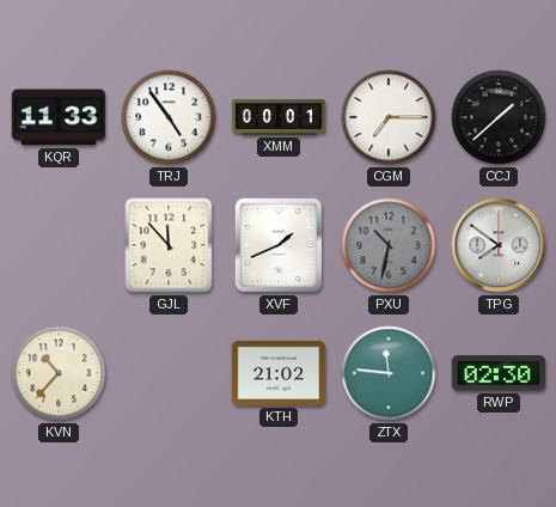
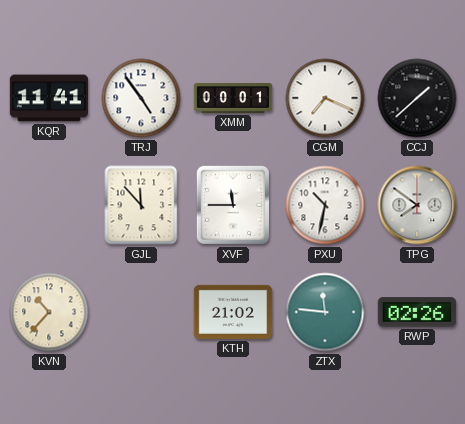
KQR: 11:33 -> 11:41 (49, 98)
CGM: 7:15 -> 7:19 (325, 98)
XVF: 1:41 -> 11:45 (233, 205)
PXU dial: grey -> white (325, 205)
RWP: 02:30 -> 02:26 (417, 312)
